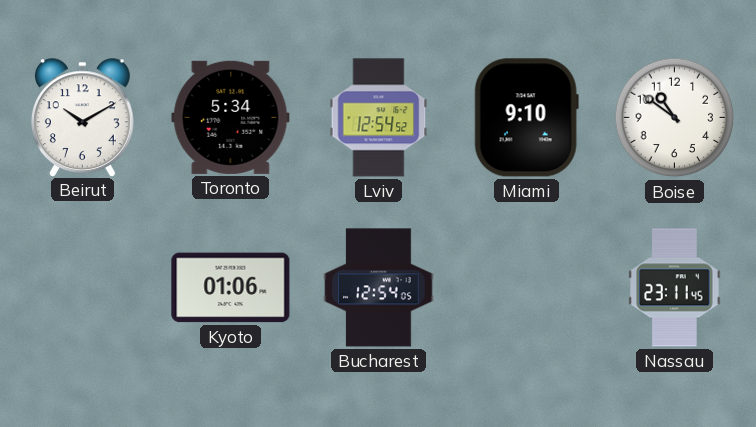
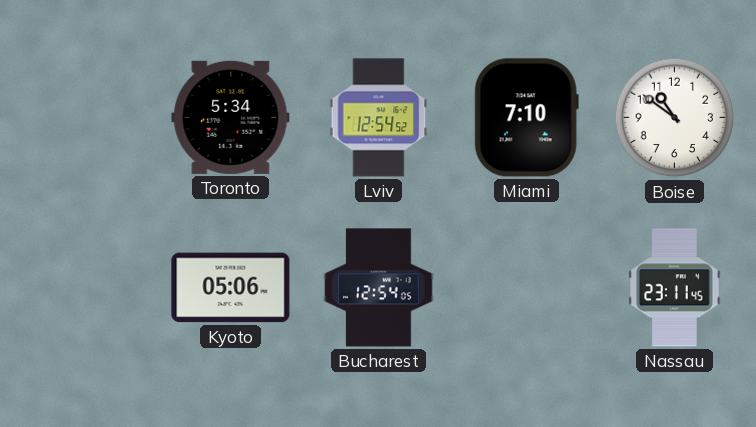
Beirut: 10:10 -> none (83, 117)
Miami: 9:10 -> 7:10 (526, 118)
Kyoto: 01:06 -> 05:06 (231, 288)
